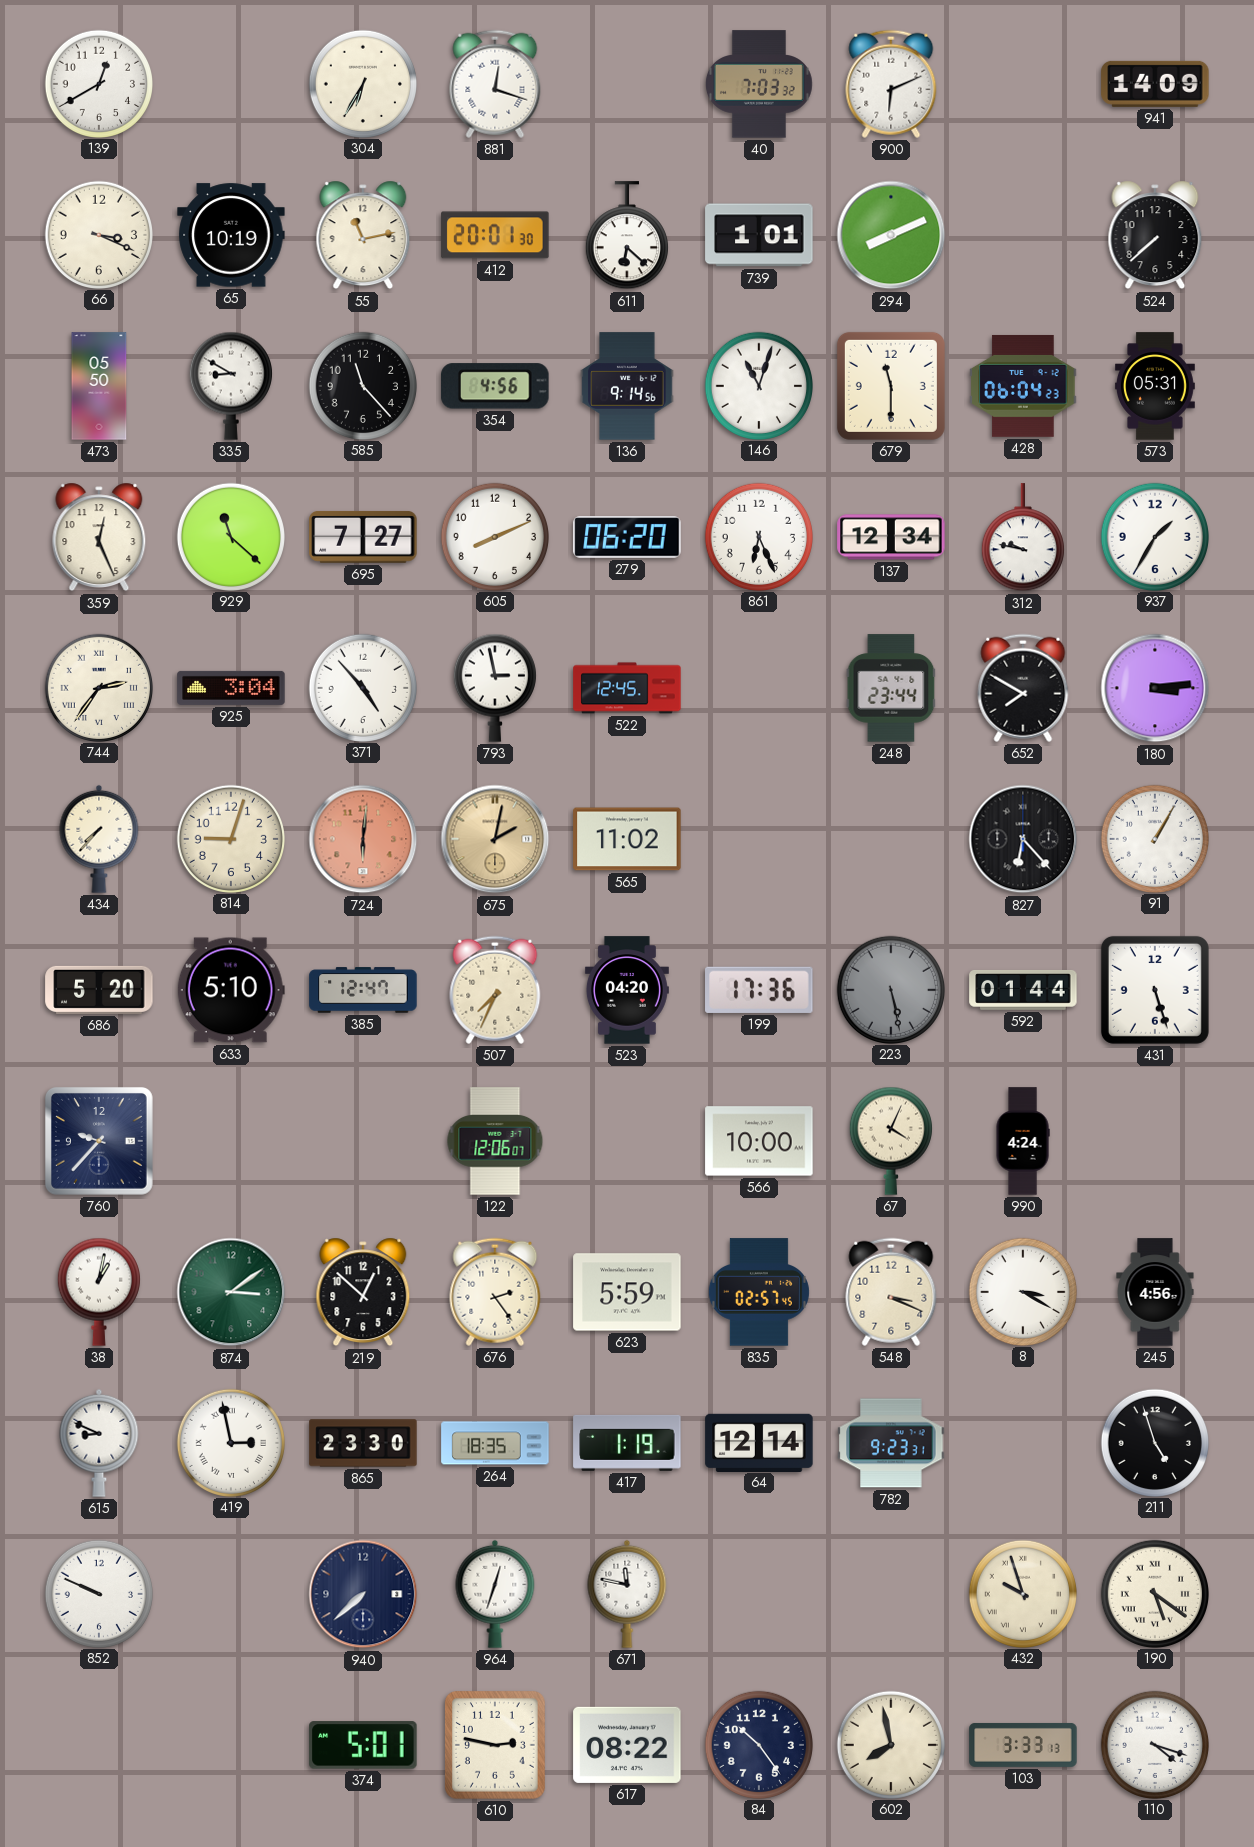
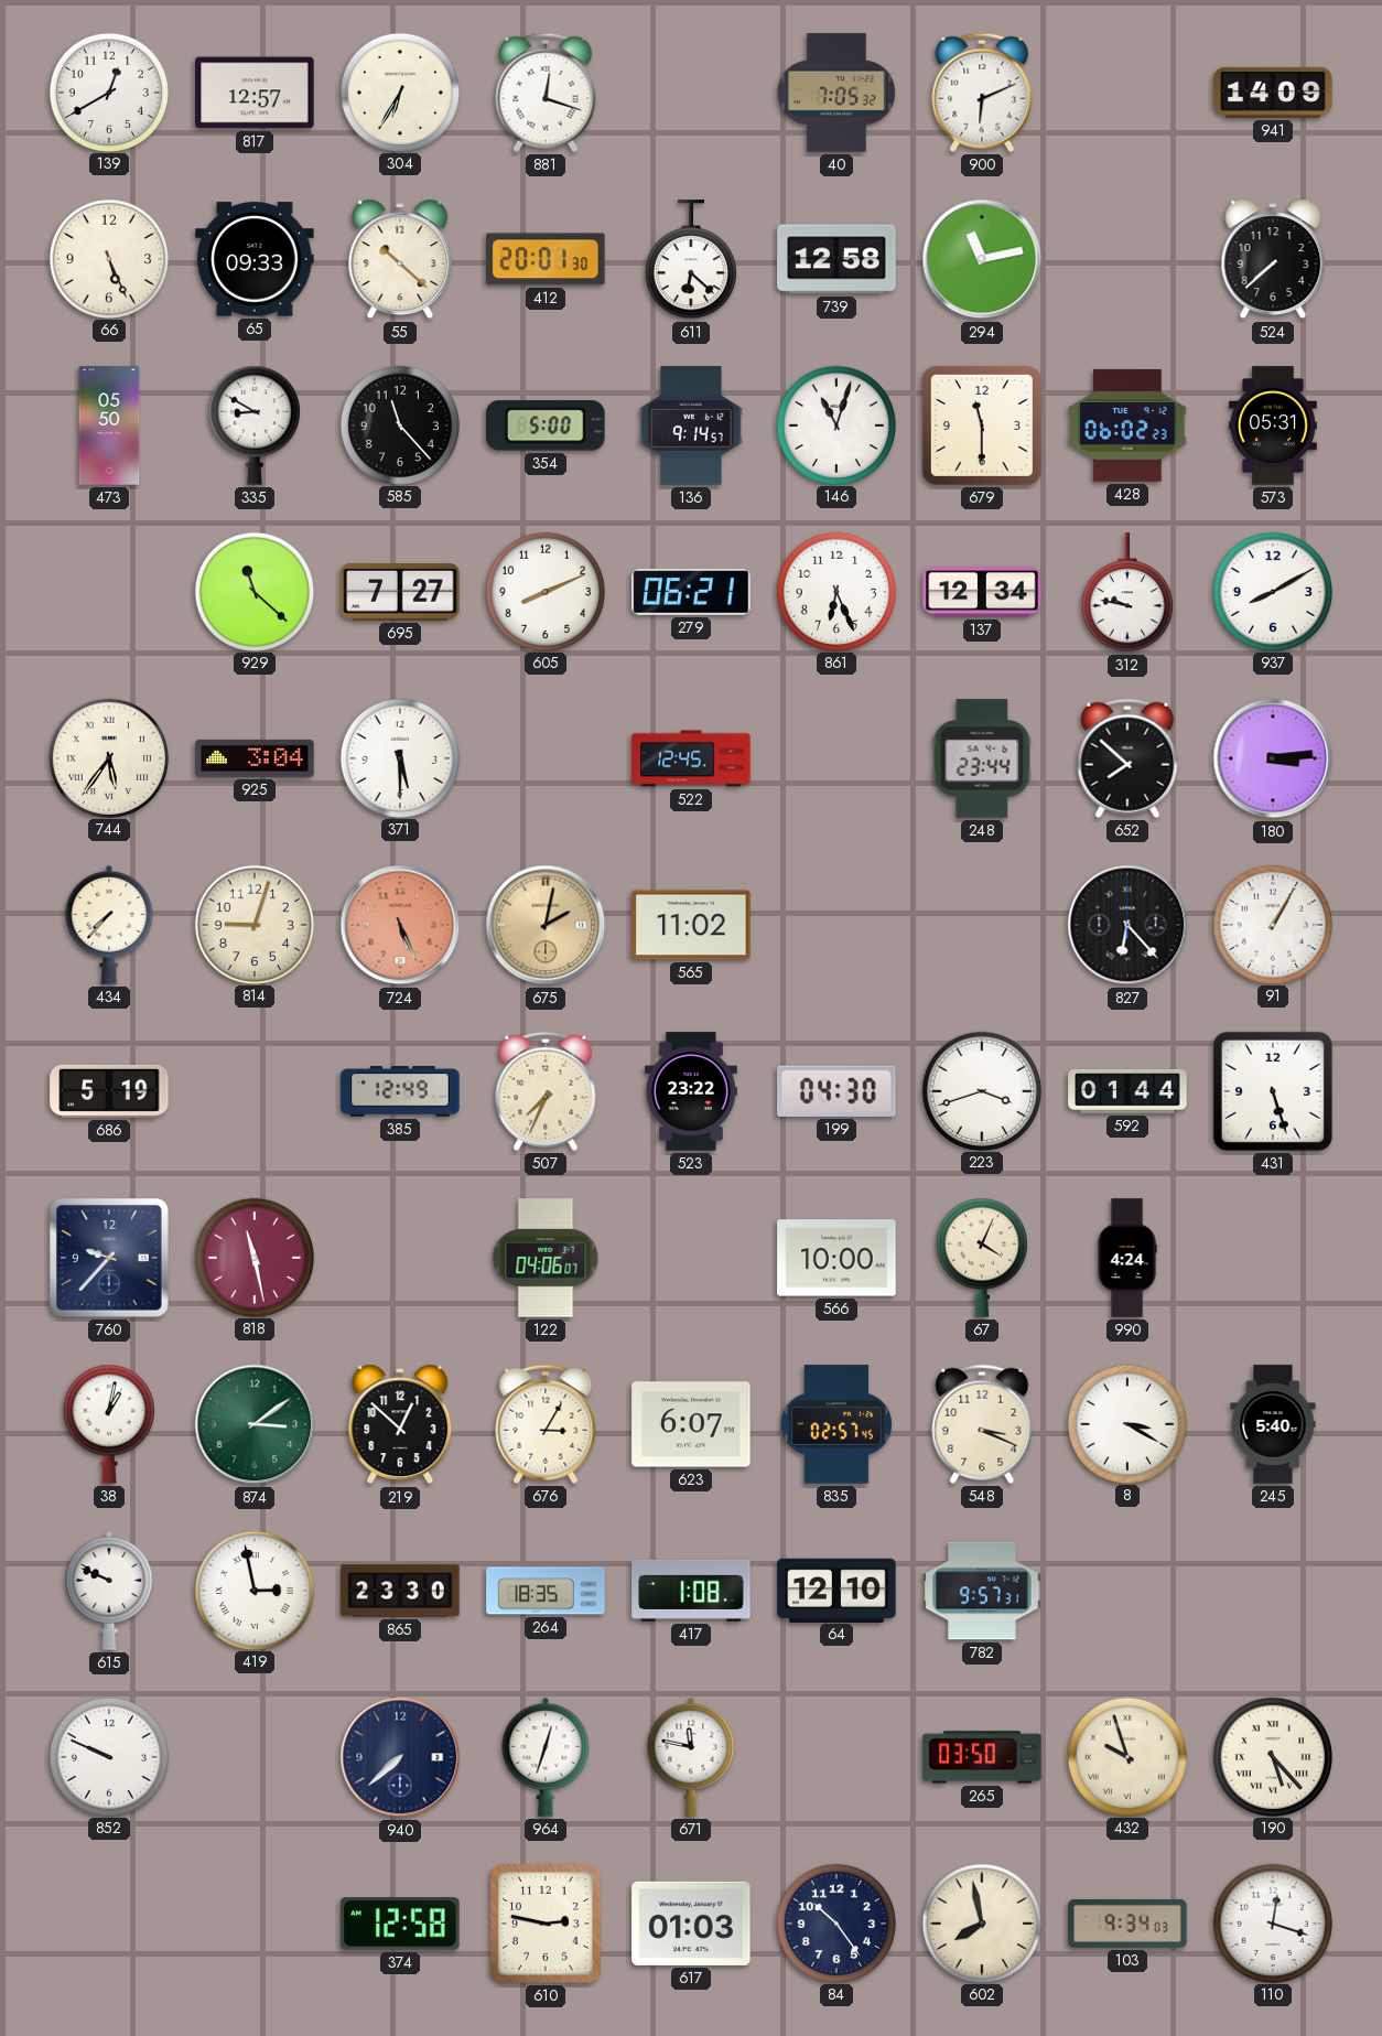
817: none -> 12:57 (255, 93)
40: 7:03 -> 7:05 (836, 93)
66: 3:19 -> 5:26 (108, 258)
65: 10:19 -> 09:33 (255, 259)
55: 11:13 -> 10:22 (400, 259)
739: 1:01 -> 12:58 (836, 259)
294: 8:11 -> 11:13 (982, 259)
354: 4:56 -> 5:00 (546, 425)
136: 9:14:56 -> 9:14:57 (691, 425)
428: 06:04 -> 06:02 (1127, 425)
359: 12:26 -> none (99, 537)
279: 06:20 -> 06:21 (691, 592)
937: 1:35 -> 8:10 (1272, 591)
744: 2:36 -> 5:36 (108, 757)
371: 4:53 -> 5:30 (399, 757)
793: 2:58 -> none (495, 688)
652: 7:50 -> 7:52 (1127, 758)
724: 6:01 -> 5:26 (400, 925)
686: 5:20 -> 5:19 (109, 1091)
633: 5:10 -> none (231, 990)
385: 12:47 -> 12:49 (400, 1091)
523: 04:20 -> 23:22 (691, 1091)
199: 17:36 -> 04:30 (836, 1091)
223: 5:28 -> 3:42 (981, 1090)
223 dial: grey -> white (981, 1090)
818: none -> 11:28 (253, 1257)
122: 12:06 -> 04:06 (546, 1258)
676: 2:24 -> 3:05 (546, 1424)
623: 5:59 -> 6:07 (691, 1424)
245: 4:56 -> 5:40 (1273, 1424)
615: 8:49 -> 9:49 (109, 1591)
417: 1:19 -> 1:08 (691, 1591)
64: 12:14 -> 12:10 (836, 1590)
782: 9:23 -> 9:57 (982, 1591)
211: 4:57 -> none (1154, 1442)
265: none -> 03:50 (982, 1757)
190: 5:21 -> 5:23 (1272, 1756)
374: 5:01 -> 12:58 (400, 1924)
617: 08:22 -> 01:03 (691, 1924)
103: 3:33 -> 9:34 (1127, 1924)
110: 4:18 -> 12:18 (1272, 1922)
